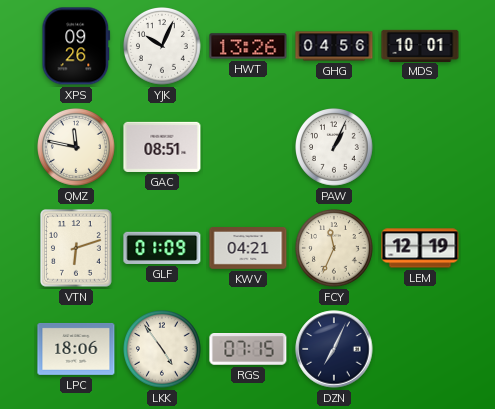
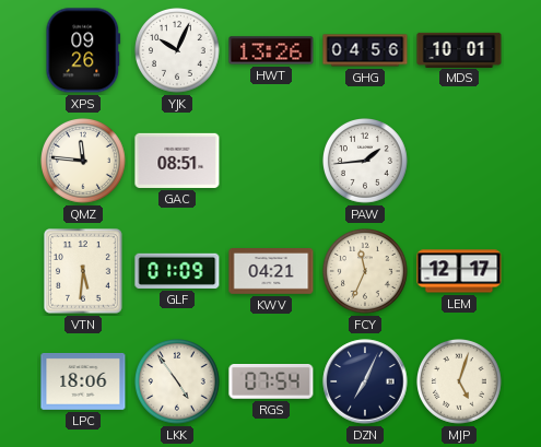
QMZ: 11:47 -> 11:46 (84, 162)
PAW: 1:04 -> 1:44 (366, 162)
VTN: 6:12 -> 5:31 (84, 272)
LEM: 12:19 -> 12:17 (459, 271)
RGS: 07:15 -> 07:54 (271, 383)
MJP: none -> 5:03 (460, 383)
